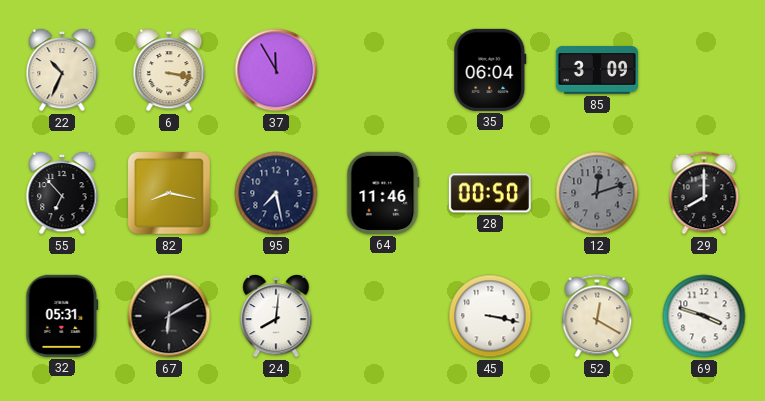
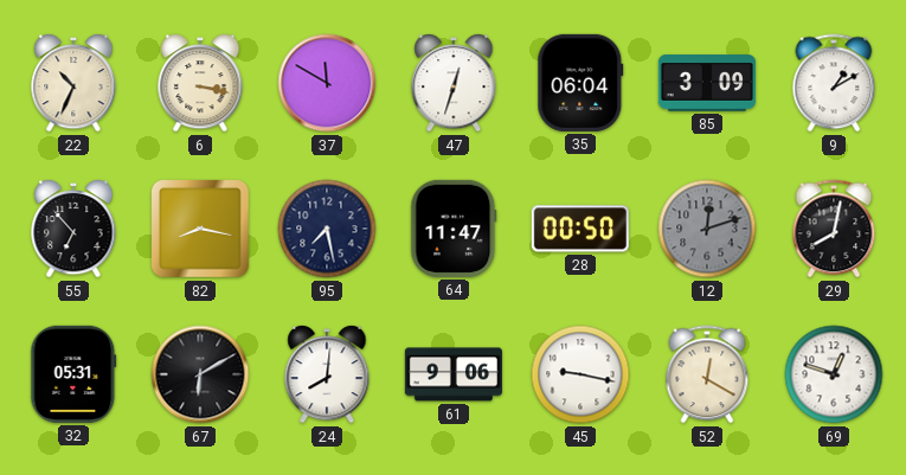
37: 11:55 -> 11:50 (327, 83)
47: none -> 12:33 (454, 83)
9: none -> 1:10 (834, 83)
64: 11:46 -> 11:47 (454, 229)
29: 8:00 -> 8:02 (834, 229)
61: none -> 9:06 (454, 374)
45: 3:17 -> 9:17 (580, 374)
69: 3:48 -> 12:48 (834, 374)
